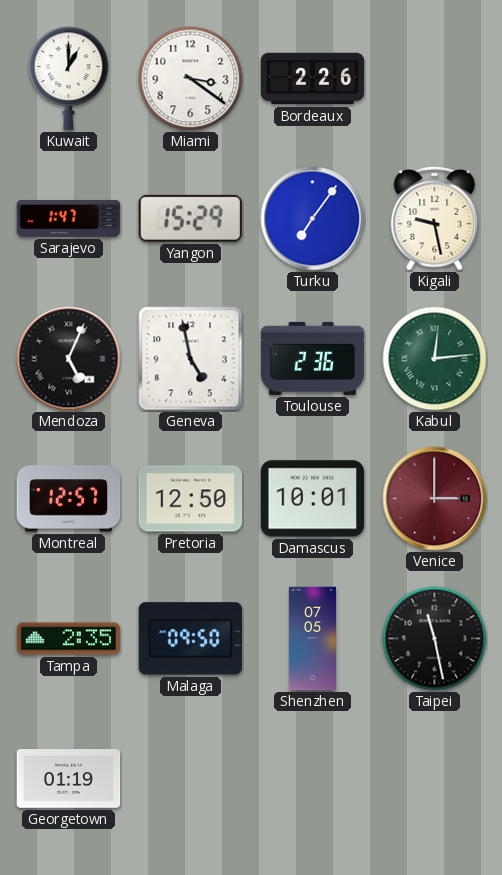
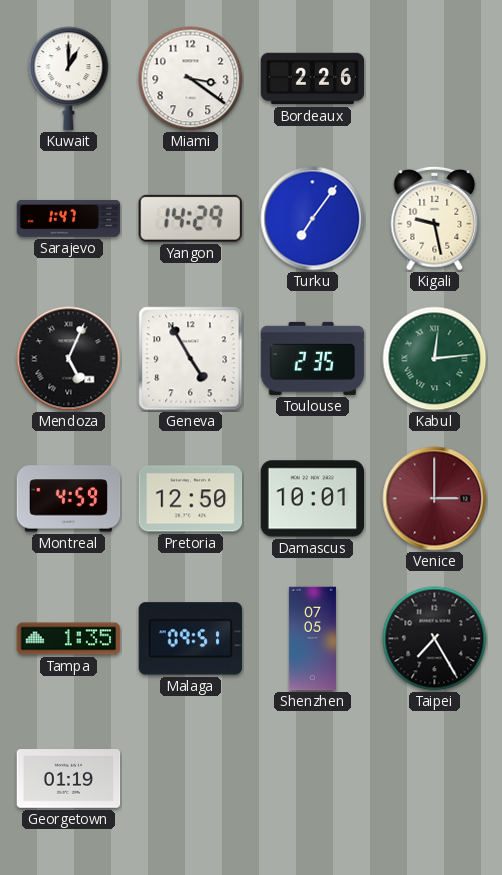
Yangon: 15:29 -> 14:29 (190, 218)
Geneva: 4:58 -> 4:55 (191, 359)
Toulouse: 2:36 -> 2:35 (313, 358)
Montreal: 12:57 -> 4:59 (69, 499)
Tampa: 2:35 -> 1:35 (69, 639)
Malaga: 09:50 -> 09:51 (190, 639)
Taipei: 11:28 -> 7:25 (435, 639)
